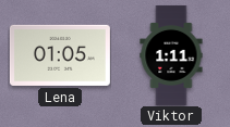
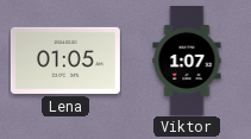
Viktor: 1:11 -> 1:07 (187, 61)
